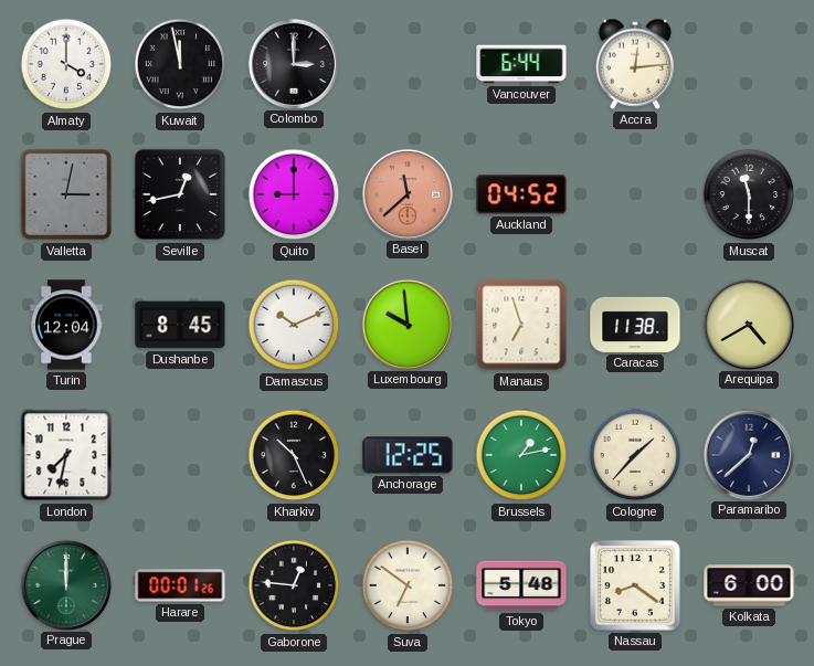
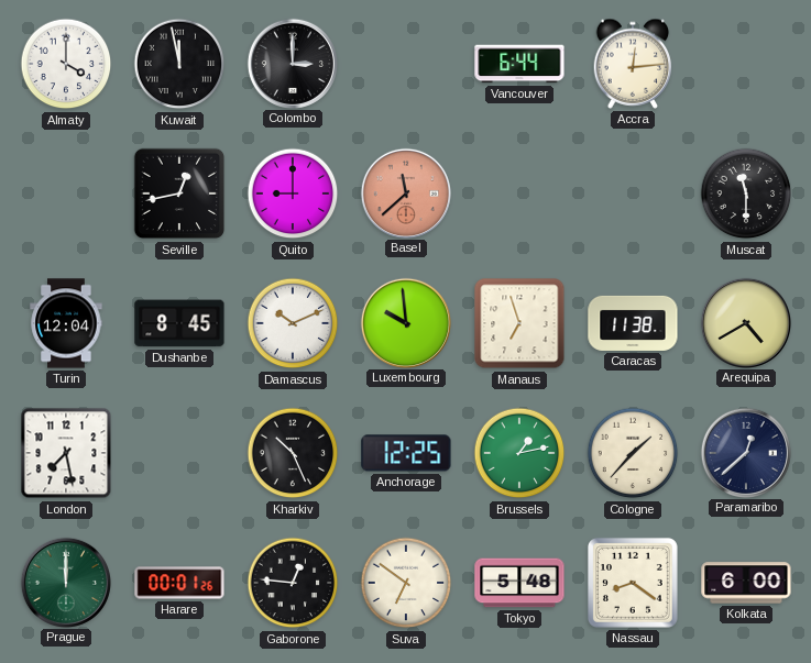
Valletta: 3:02 -> none (66, 194)
Auckland: 04:52 -> none (521, 194)
London: 7:32 -> 7:28 (66, 453)
